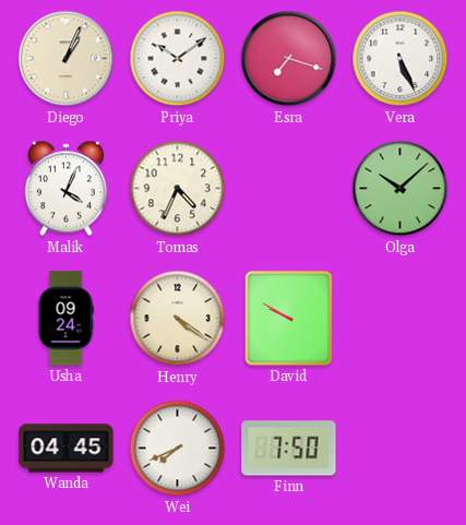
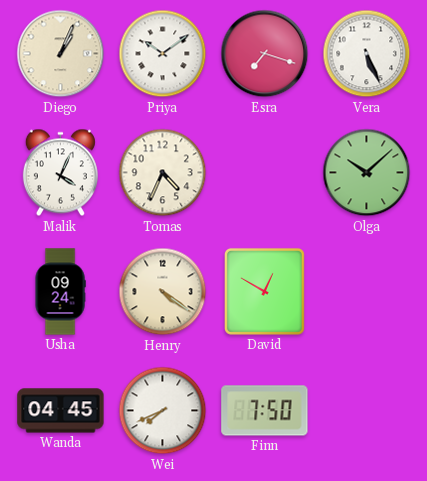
David: 9:50 -> 12:50 (264, 291)
